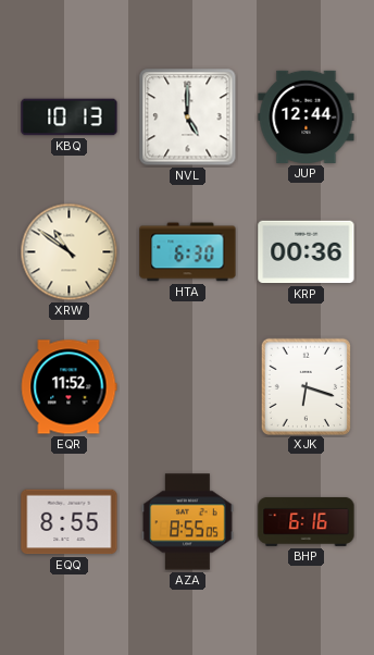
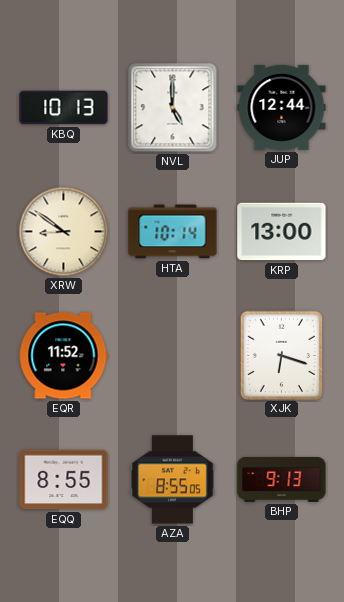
XRW: 10:51 -> 8:51 (64, 232)
HTA: 6:30 -> 10:14 (173, 232)
KRP: 00:36 -> 13:00 (282, 232)
BHP: 6:16 -> 9:13 (282, 479)
